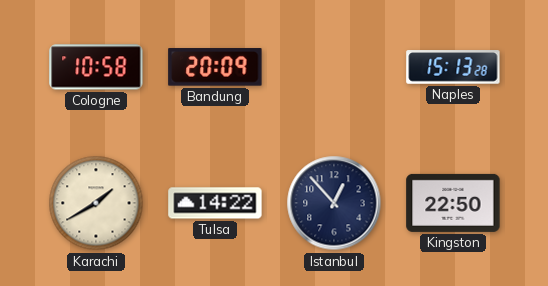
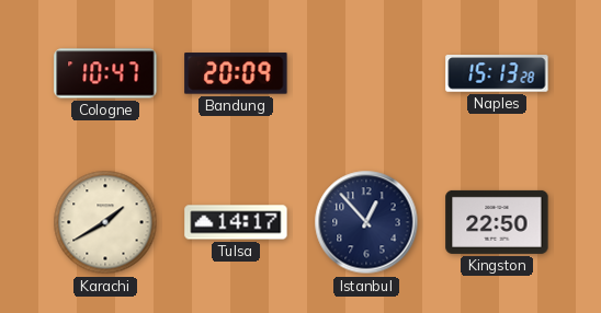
Cologne: 10:58 -> 10:47 (105, 73)
Tulsa: 14:22 -> 14:17 (236, 222)
